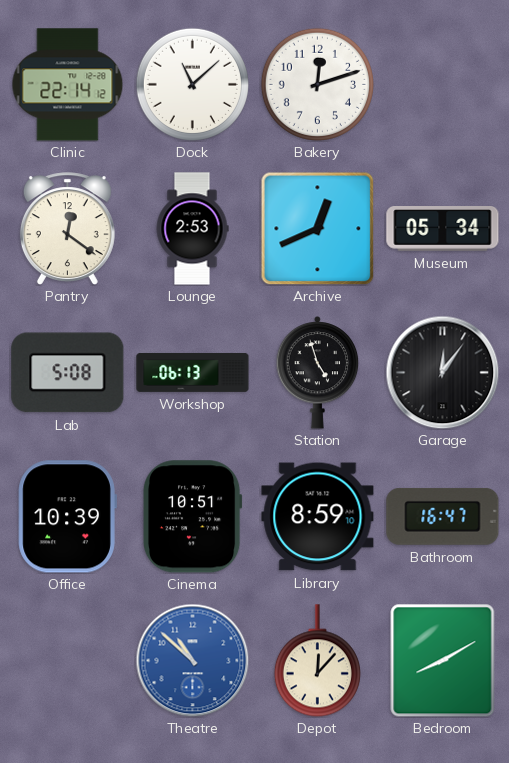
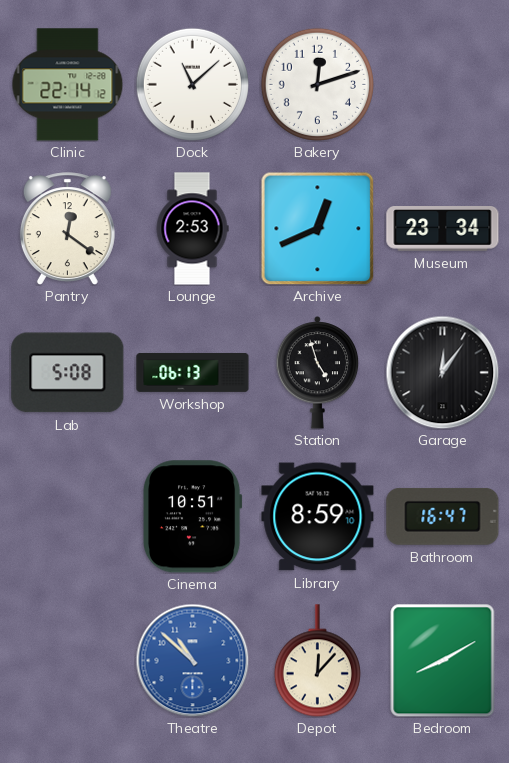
Museum: 05:34 -> 23:34 (443, 229)
Office: 10:39 -> none (67, 517)
